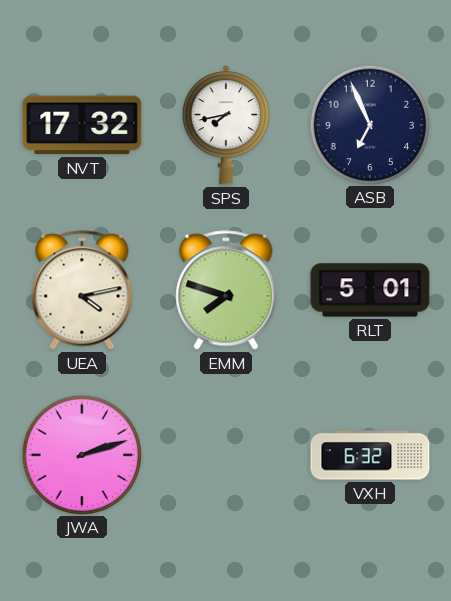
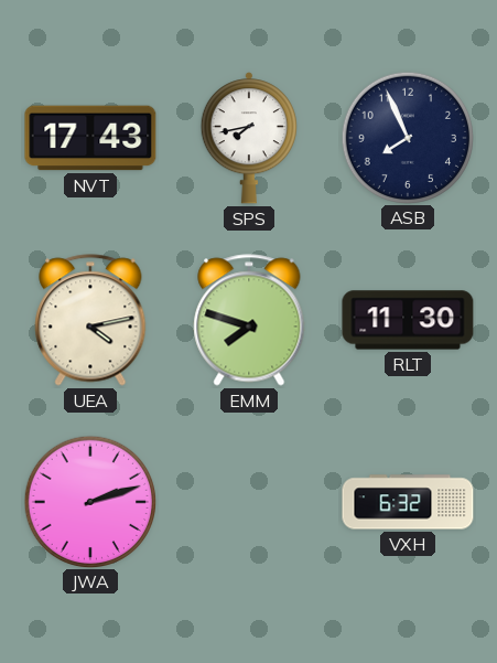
NVT: 17:32 -> 17:43 (90, 138)
ASB: 6:56 -> 7:56 (407, 137)
RLT: 5:01 -> 11:30 (408, 320)
